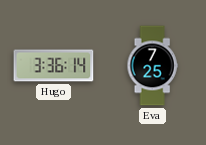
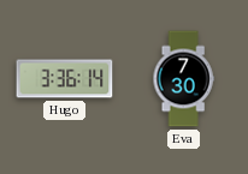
Eva: 7:25 -> 7:30 (183, 79)
